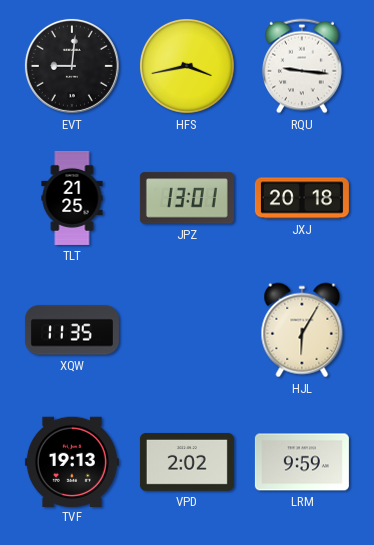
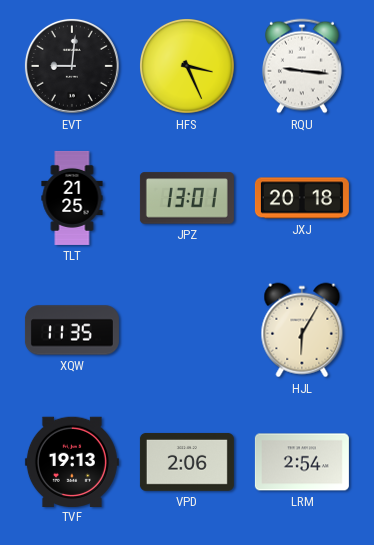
HFS: 3:43 -> 3:26 (188, 67)
VPD: 2:02 -> 2:06 (187, 462)
LRM: 9:59 -> 2:54 (302, 462)
